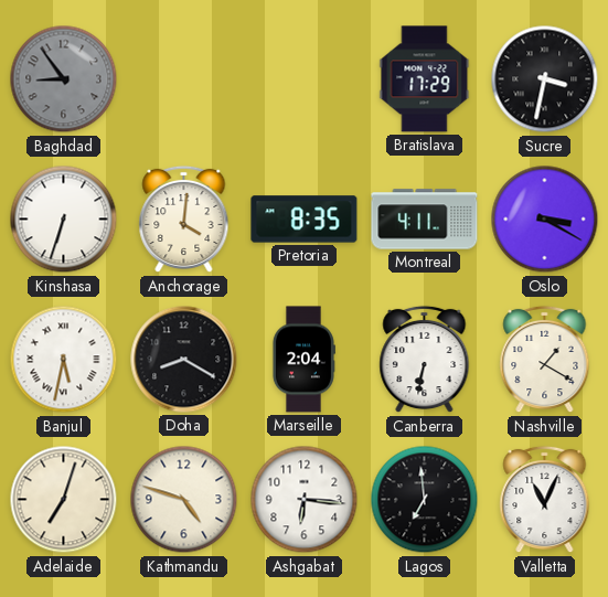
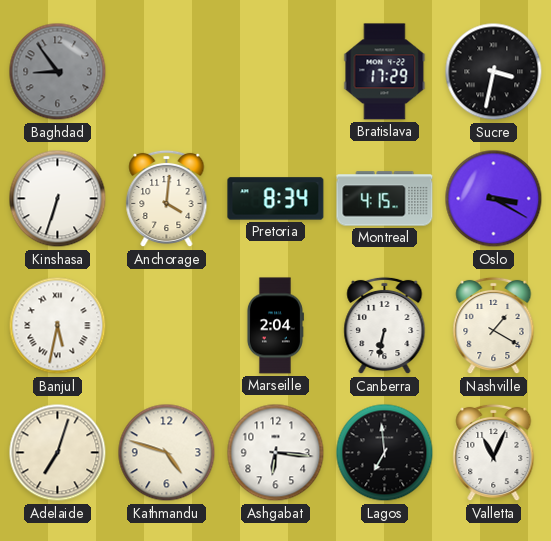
Pretoria: 8:35 -> 8:34 (276, 199)
Montreal: 4:11 -> 4:15 (385, 199)
Doha: 8:20 -> none (184, 360)
